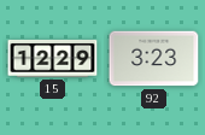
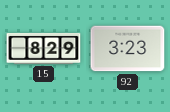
15: 12:29 -> 8:29 (44, 48)
